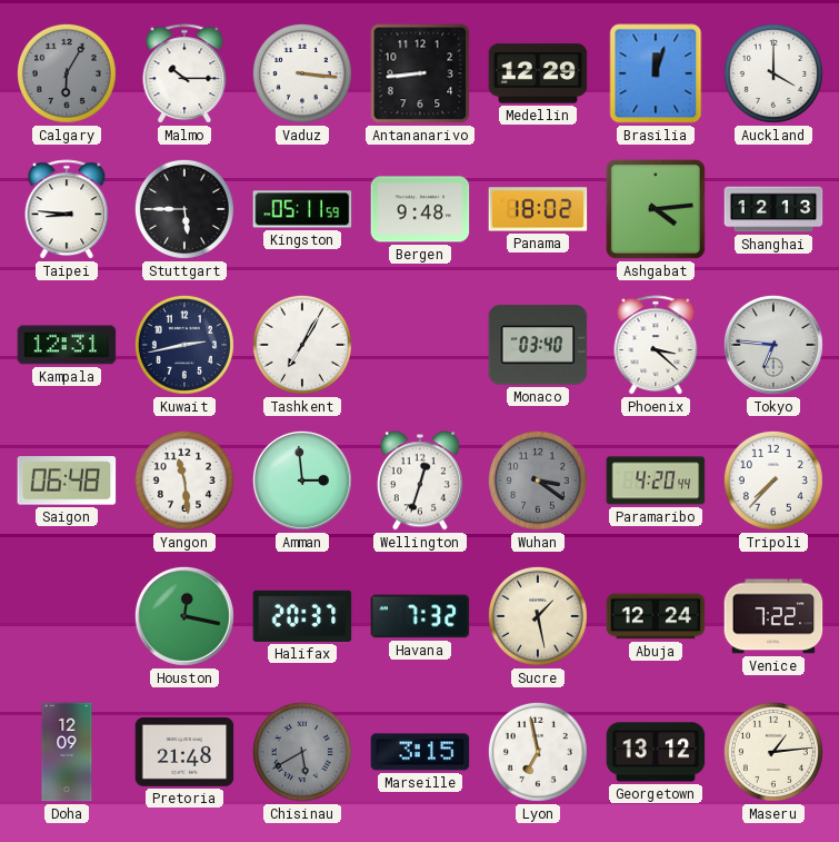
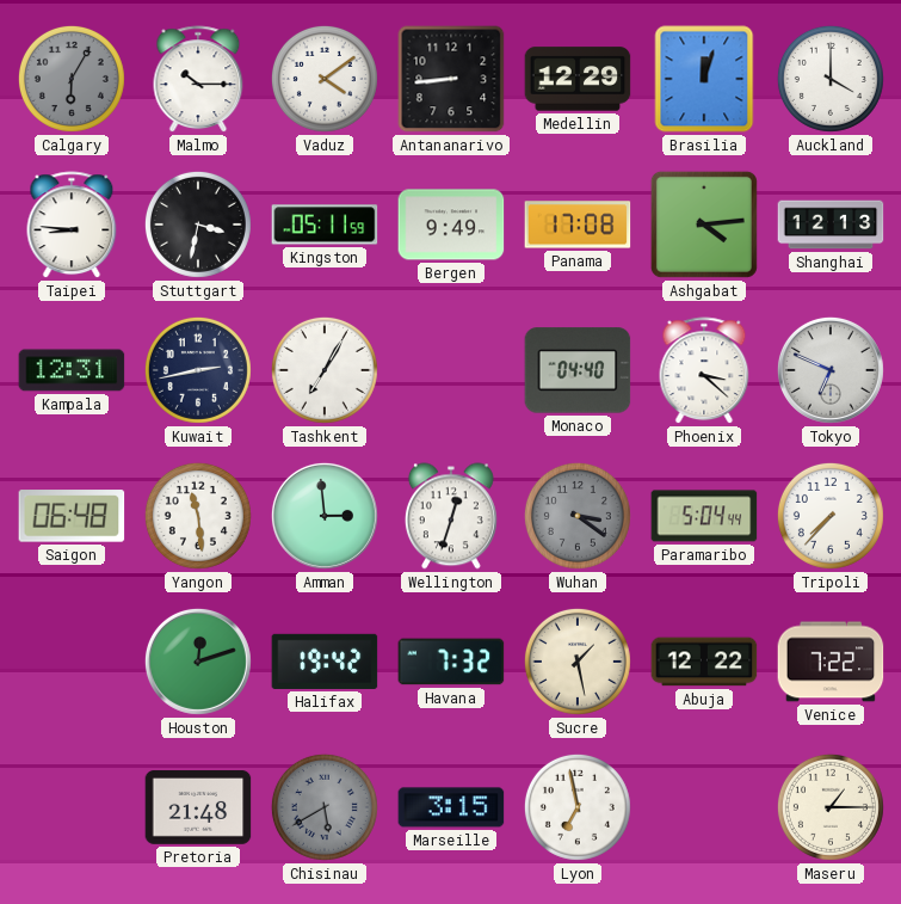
Vaduz: 3:16 -> 4:09 (325, 79)
Stuttgart: 5:45 -> 3:32 (198, 225)
Bergen: 9:48 -> 9:49 (451, 225)
Panama: 18:02 -> 17:08 (578, 225)
Monaco: 03:40 -> 04:40 (578, 370)
Tokyo: 6:46 -> 6:49 (831, 370)
Paramaribo: 4:20 -> 5:04 (704, 516)
Houston: 12:17 -> 12:12 (198, 662)
Halifax: 20:37 -> 19:42 (325, 662)
Abuja: 12:24 -> 12:22 (704, 662)
Doha: 12:09 -> none (67, 752)
Georgetown: 13:12 -> none (656, 752)
Maseru: 1:14 -> 1:15 (831, 807)
